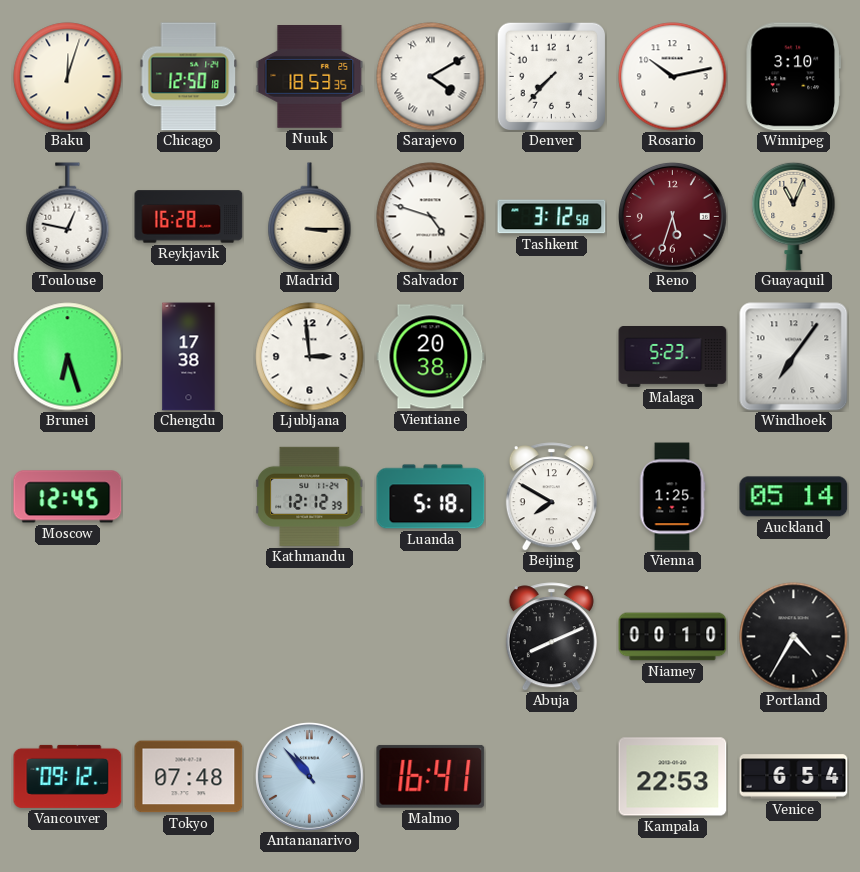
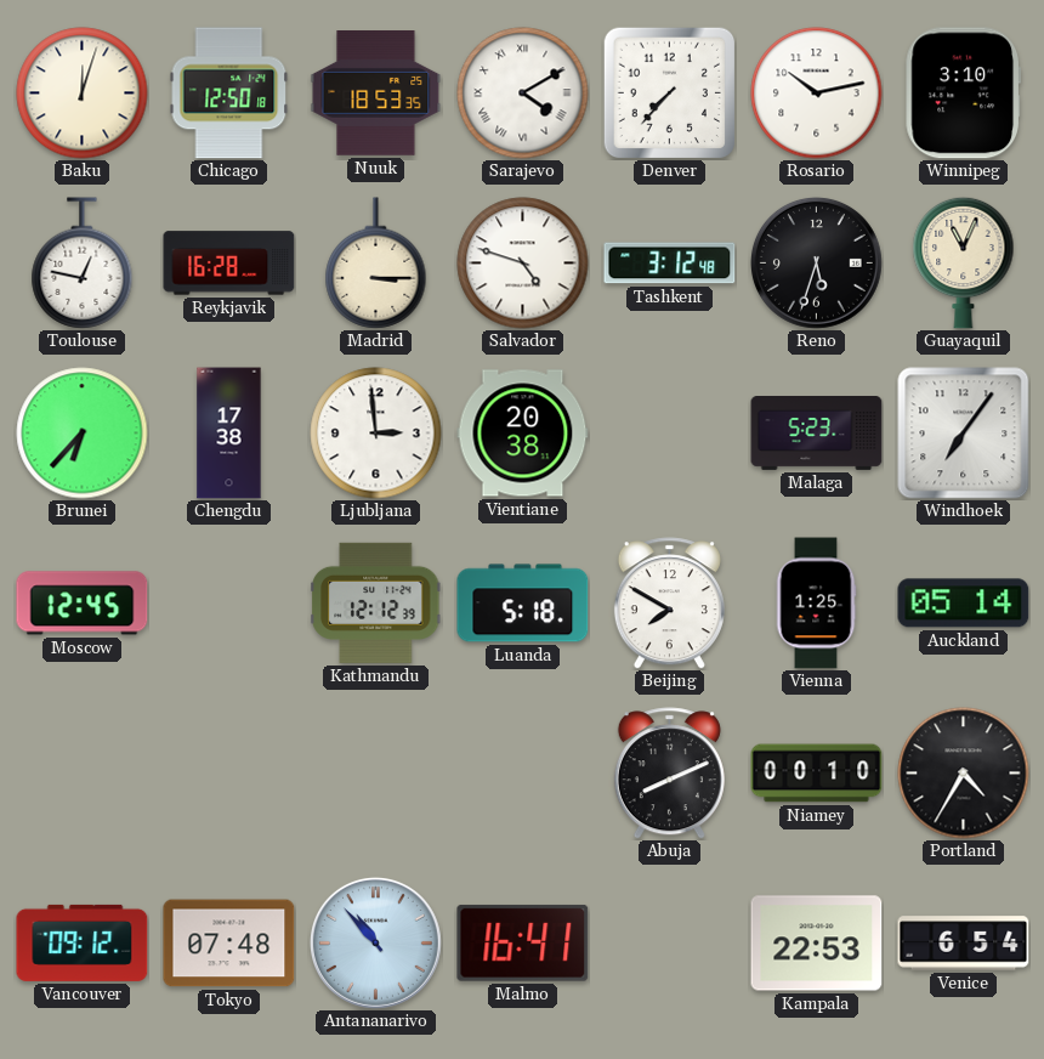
Tashkent: 3:12:58 -> 3:12:48 (670, 264)
Reno dial: burgundy -> black (816, 262)
Brunei: 6:27 -> 6:37 (83, 434)
